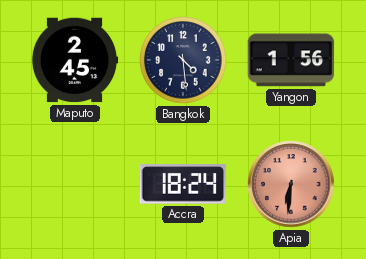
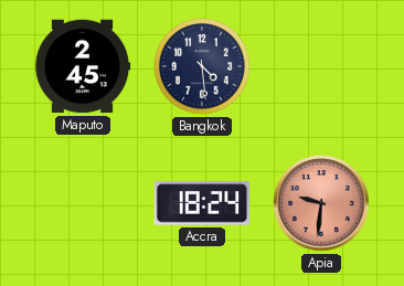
Yangon: 1:56 -> none (291, 60)
Apia: 6:31 -> 9:31 (321, 203)
